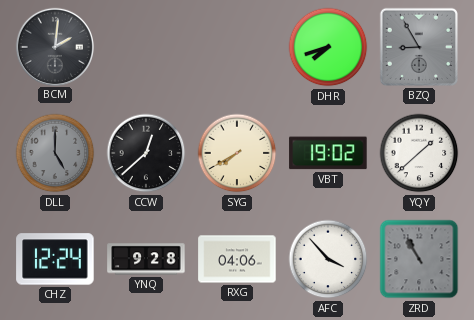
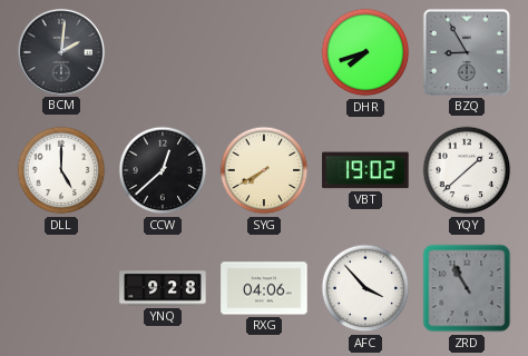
DLL dial: grey -> white (61, 170)
CHZ: 12:24 -> none (55, 259)
